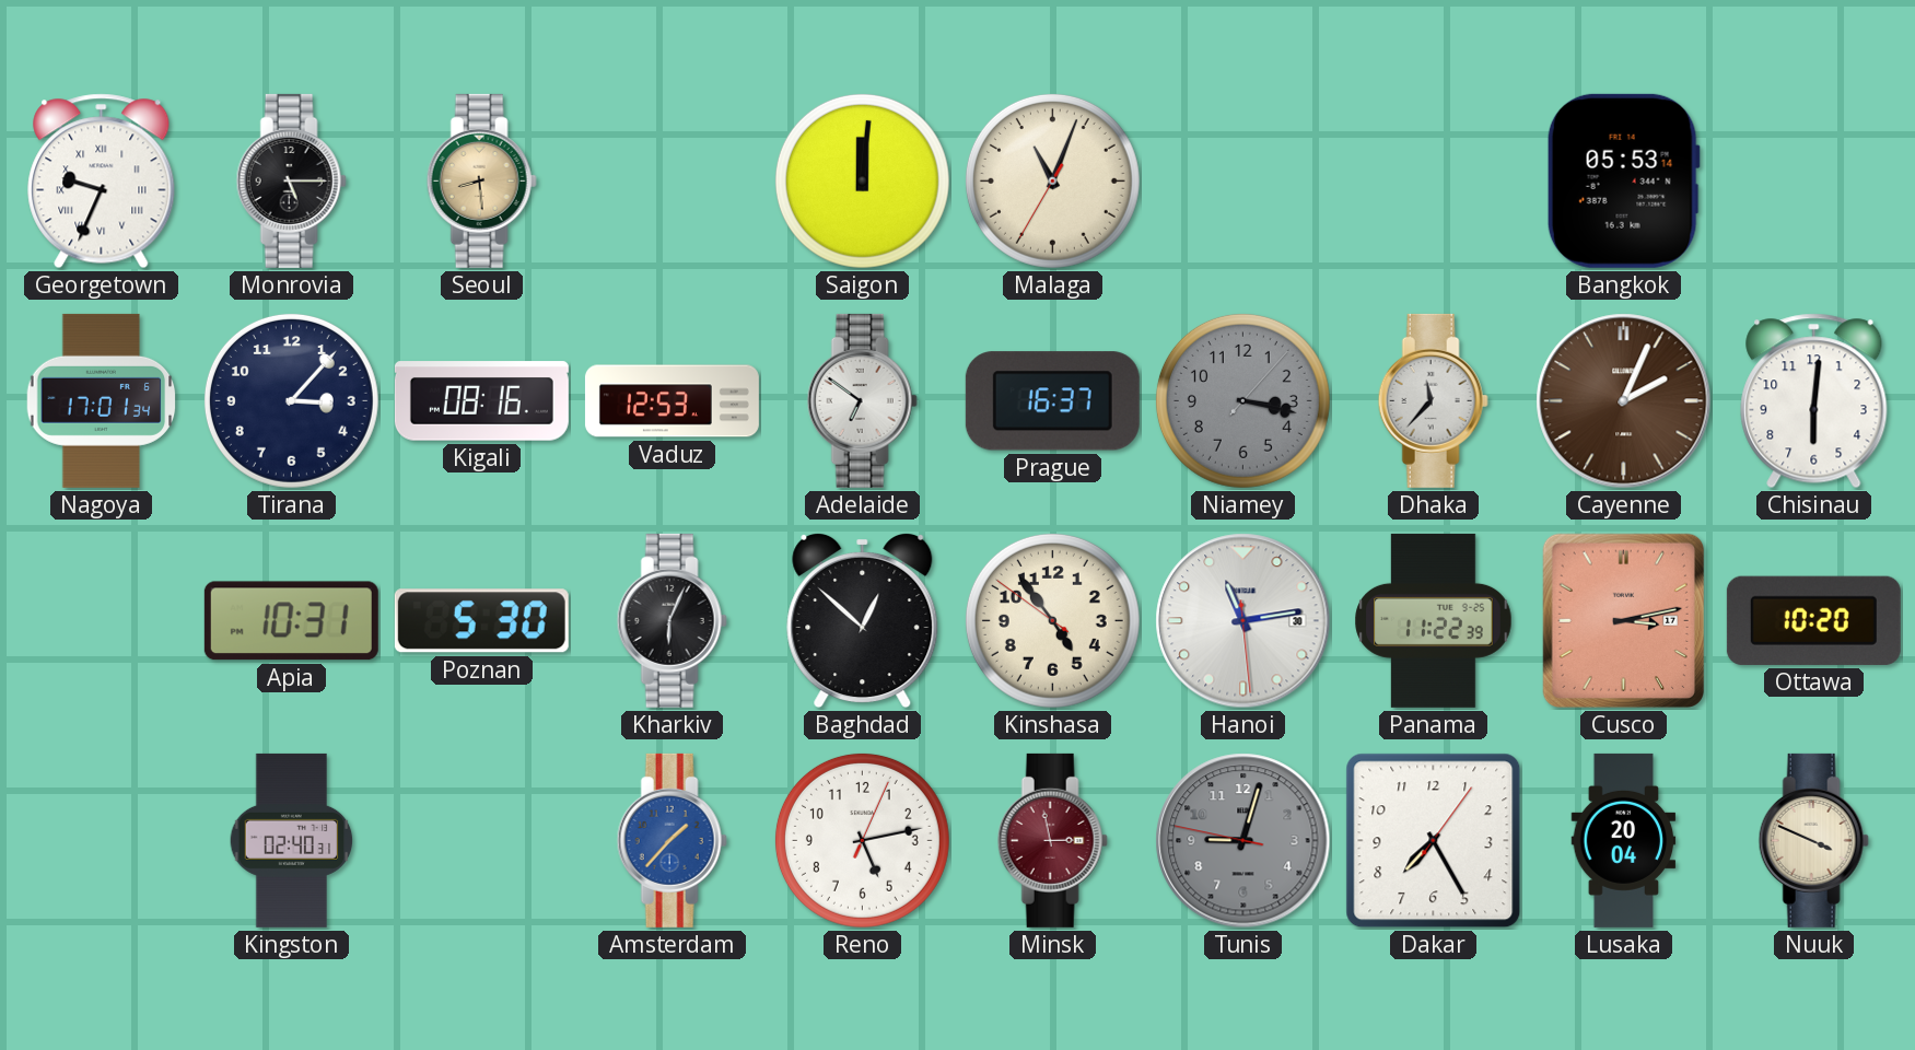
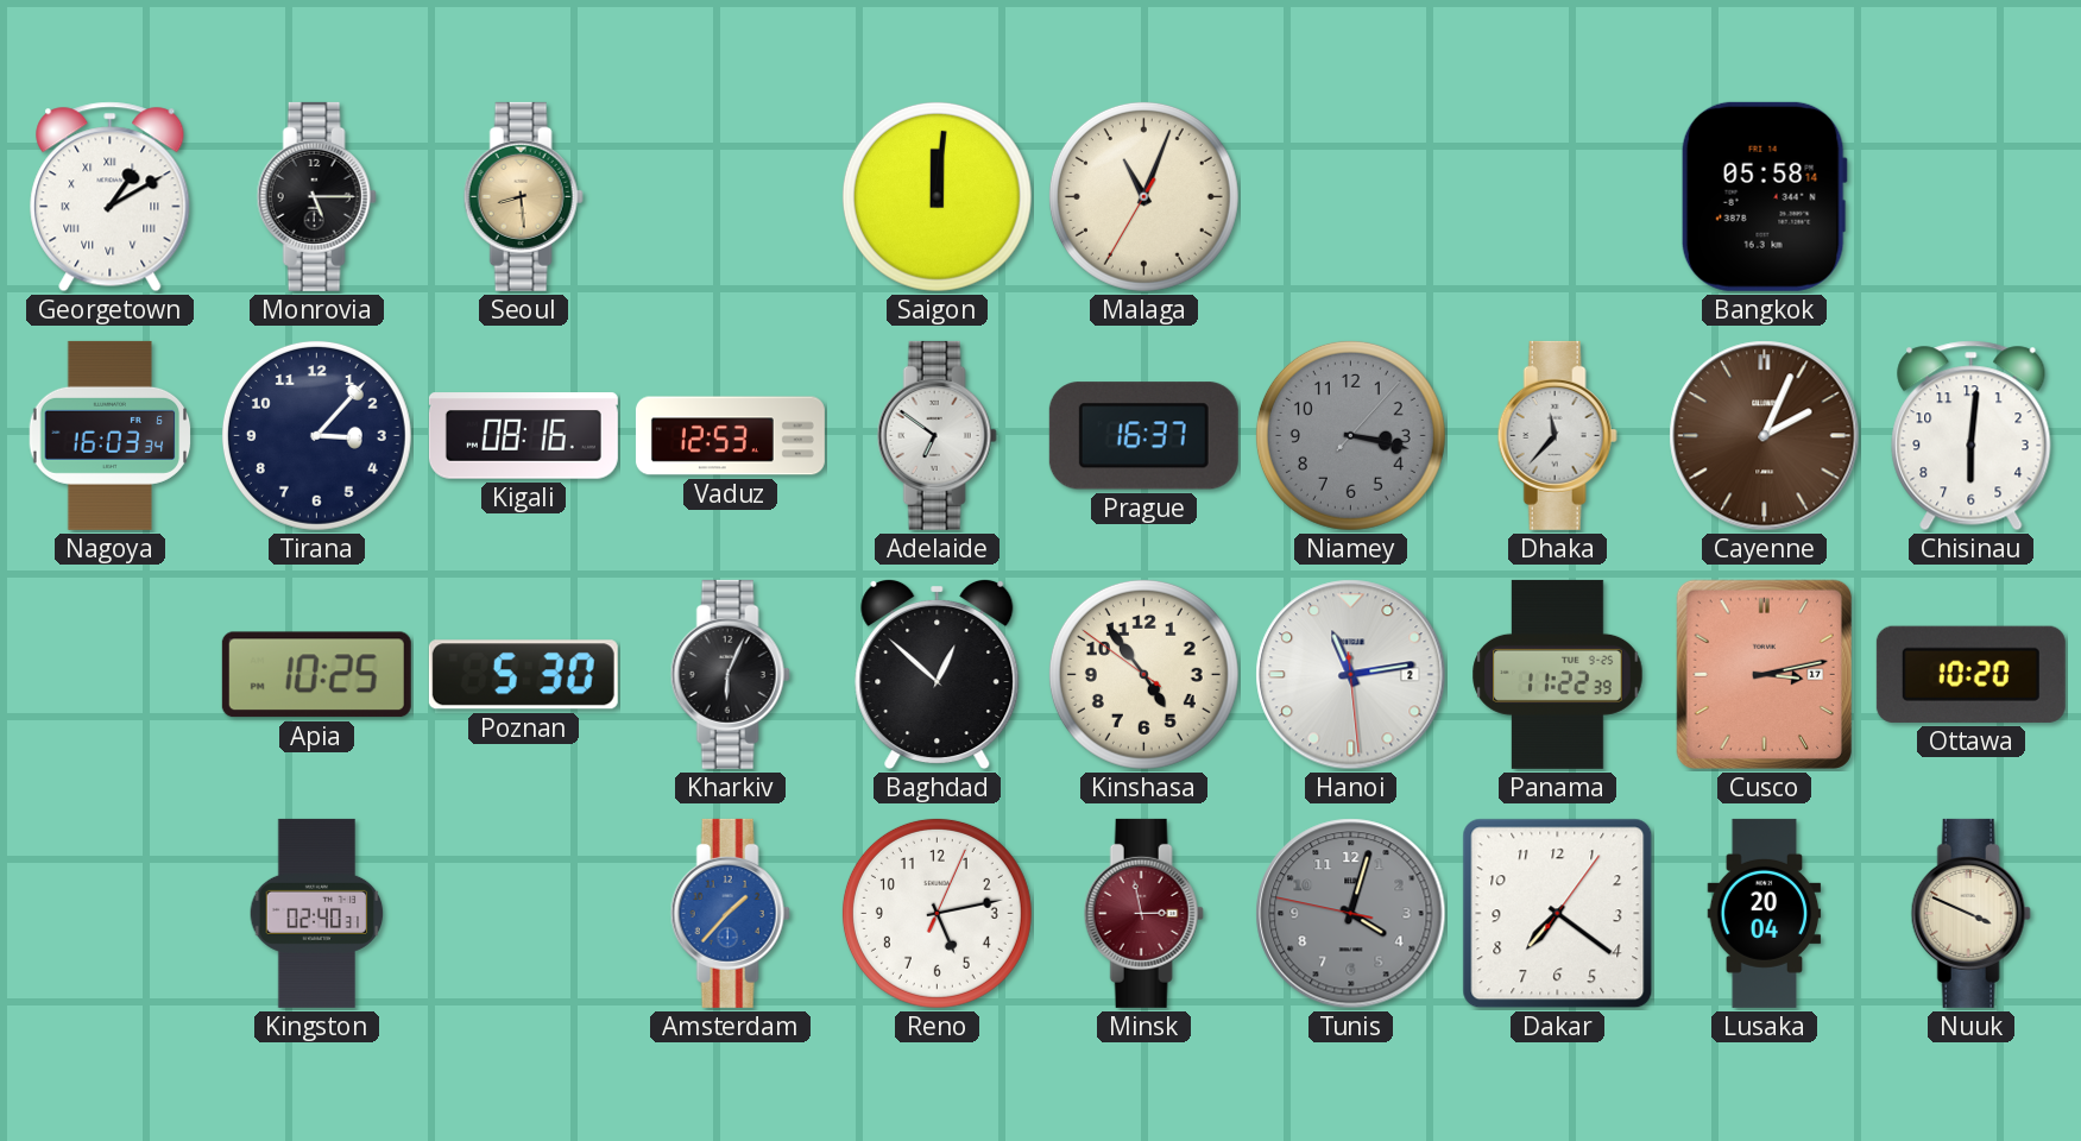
Georgetown: 9:34 -> 1:10 (111, 197)
Bangkok: 05:53 -> 05:58 (1764, 196)
Nagoya: 17:01 -> 16:03 (111, 435)
Apia: 10:31 -> 10:25 (316, 675)
Hanoi date: 30 -> 2 (1351, 675)
Tunis: 9:02 -> 4:02 (1351, 914)
Dakar: 7:25 -> 7:21 (1558, 914)
